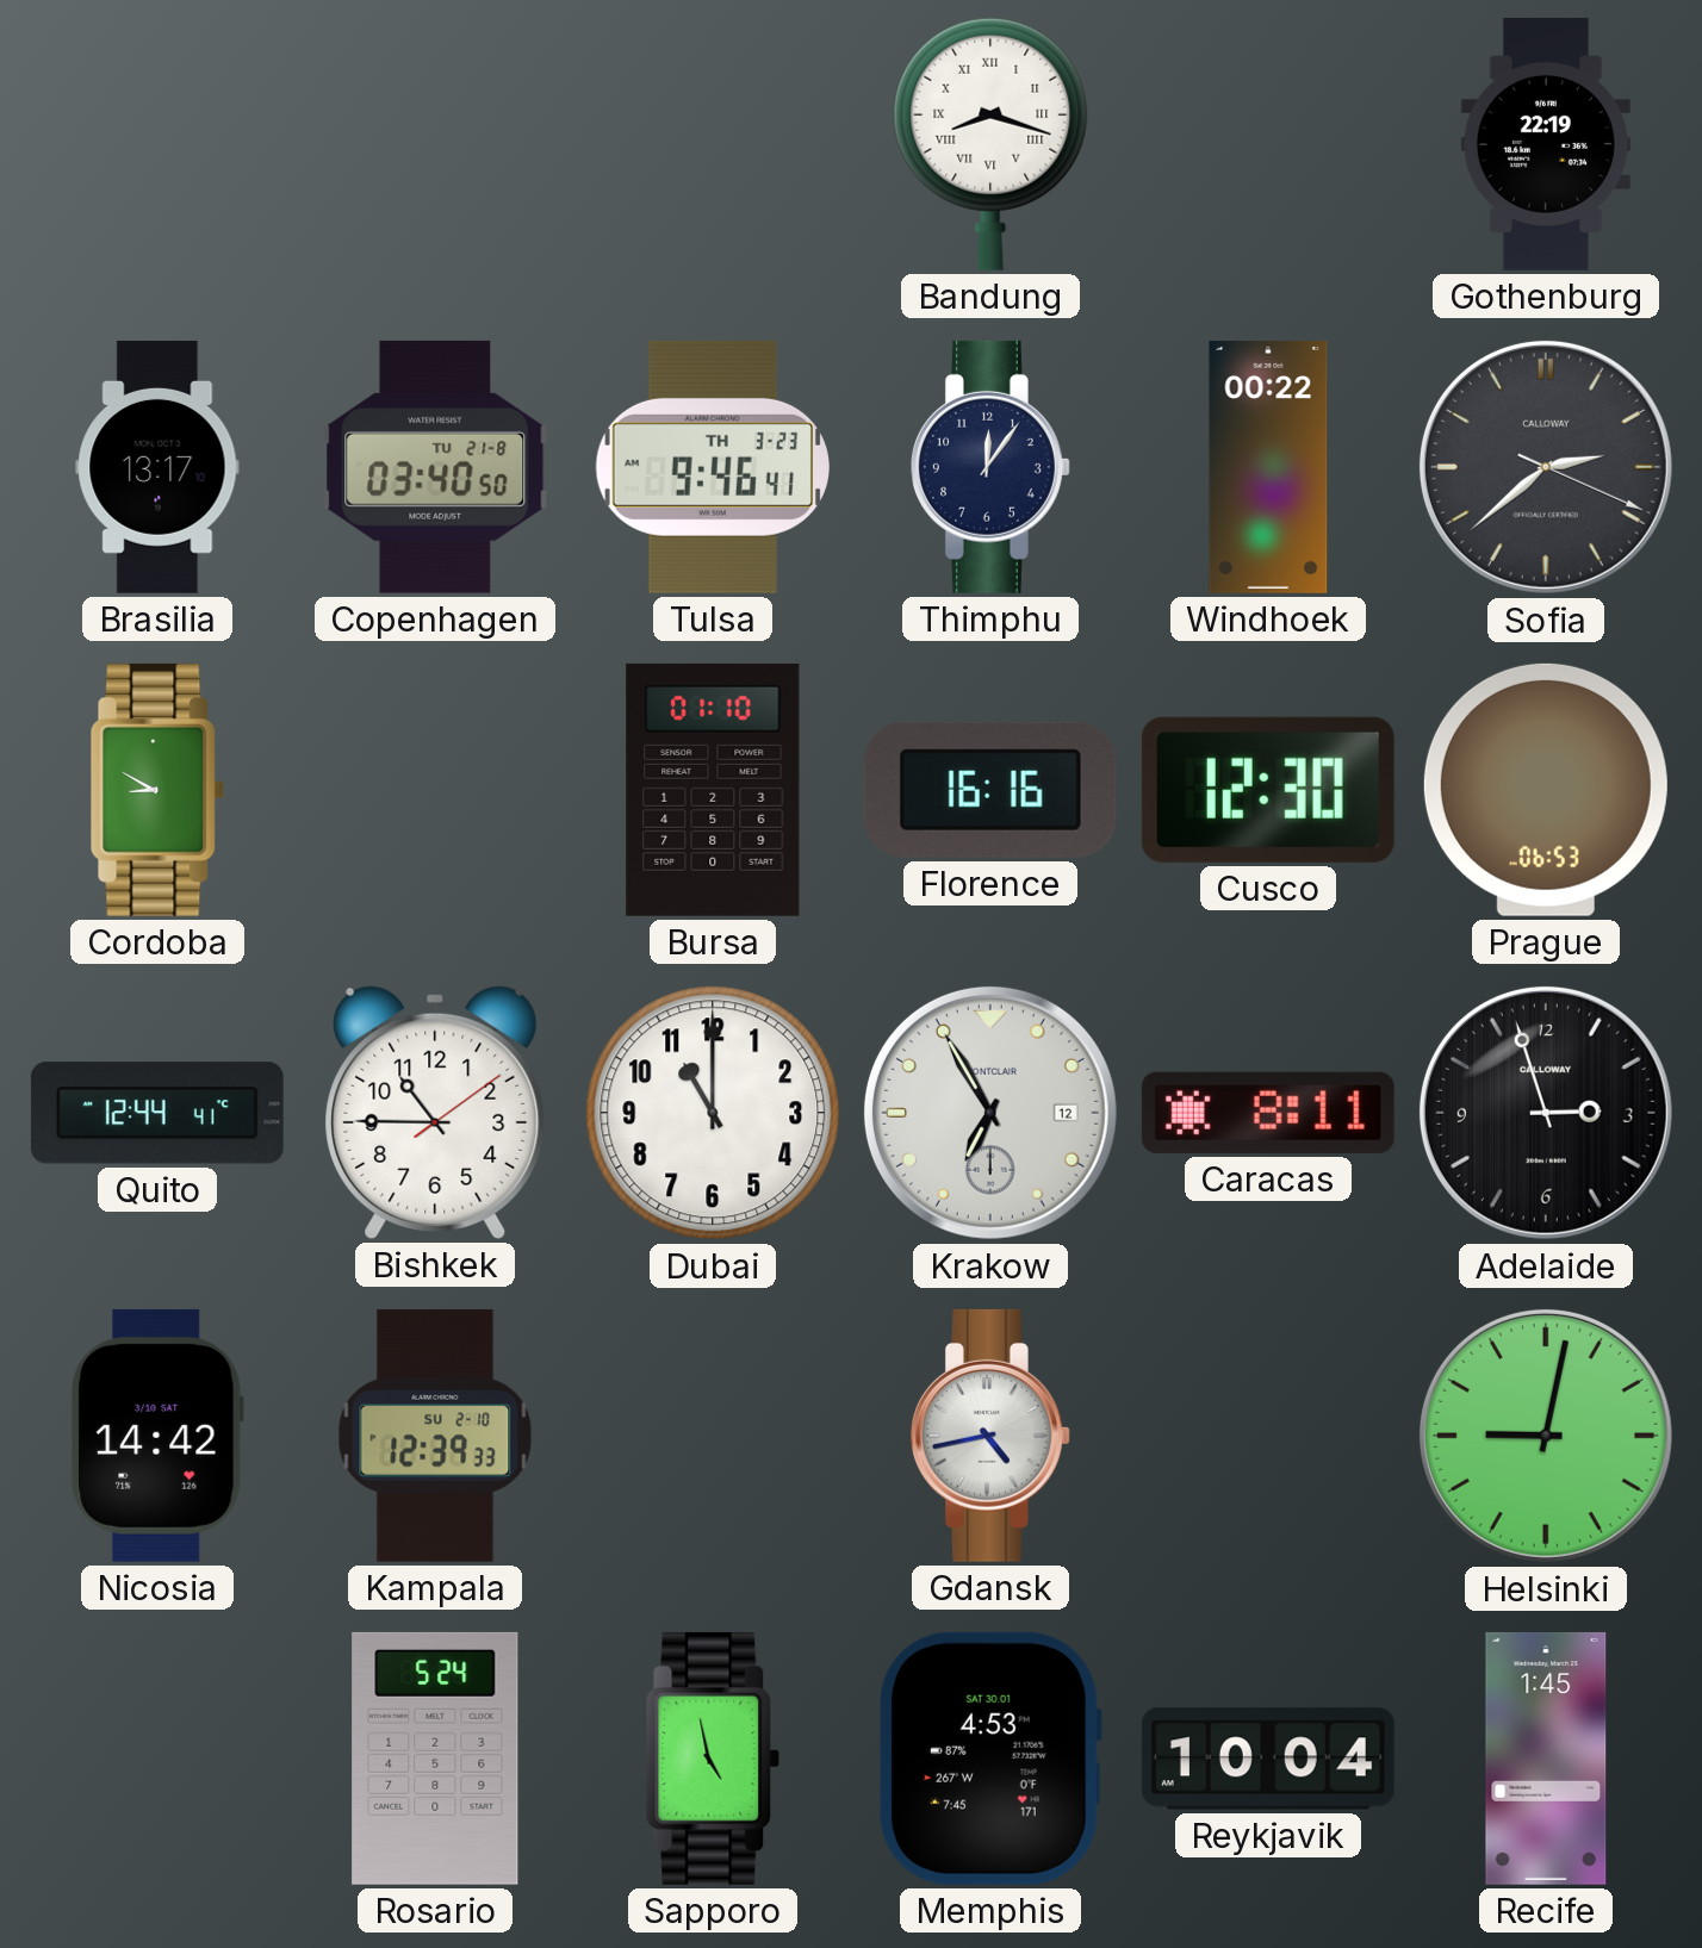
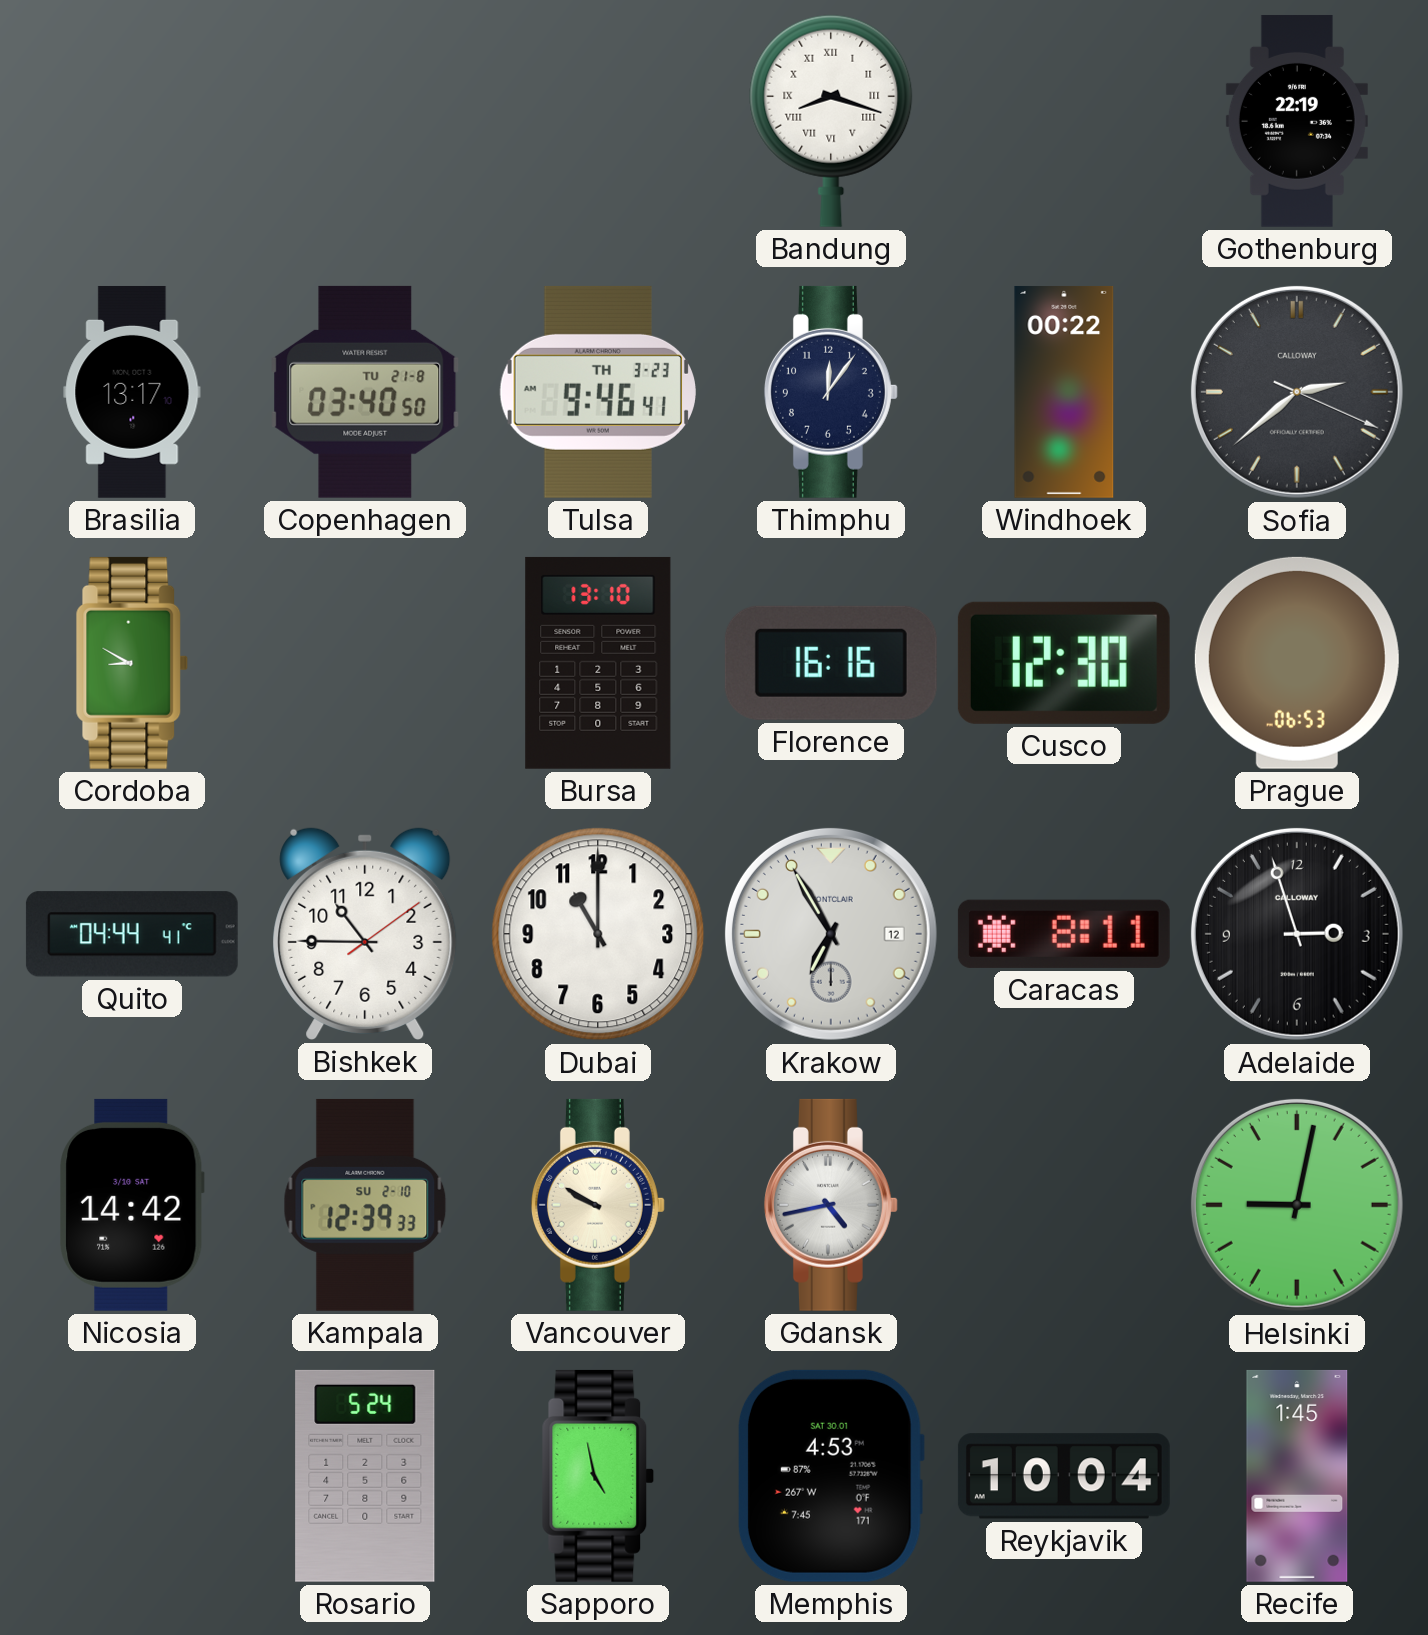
Bursa: 01:10 -> 13:10 (598, 663)
Quito: 12:44 -> 04:44 (132, 934)
Vancouver: none -> 9:50 (598, 1205)
